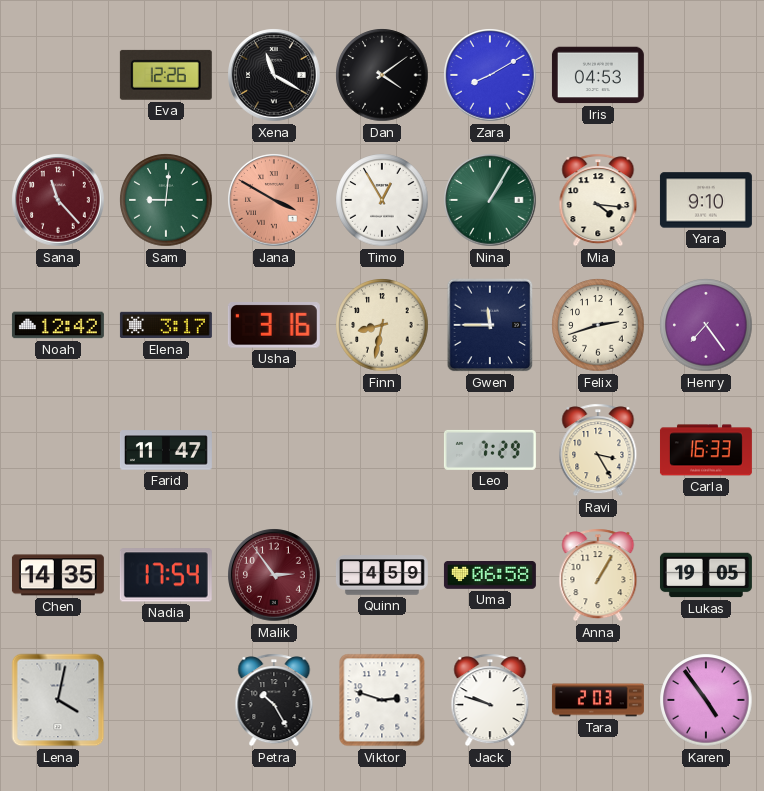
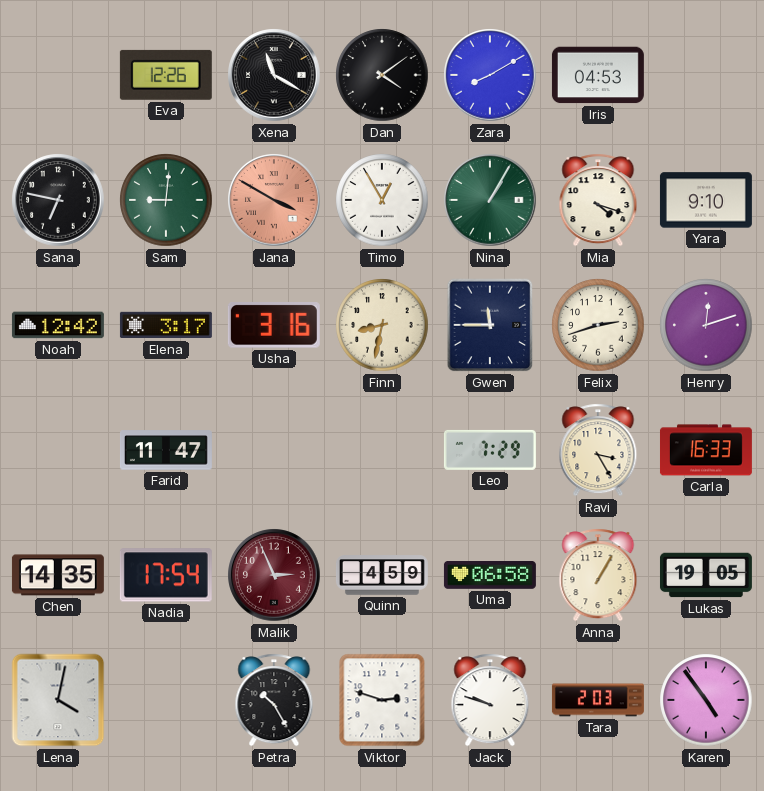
Sana: 11:23 -> 6:47 (58, 200)
Sana dial: burgundy -> black (58, 200)
Mia: 4:16 -> 4:18 (598, 200)
Henry: 7:24 -> 12:12 (706, 325)
Malik: 2:54 -> 2:56 (274, 575)
